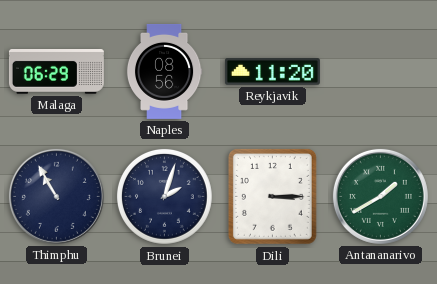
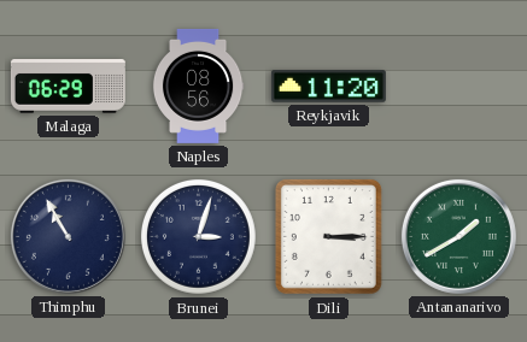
Brunei: 2:03 -> 3:03 (198, 236)
